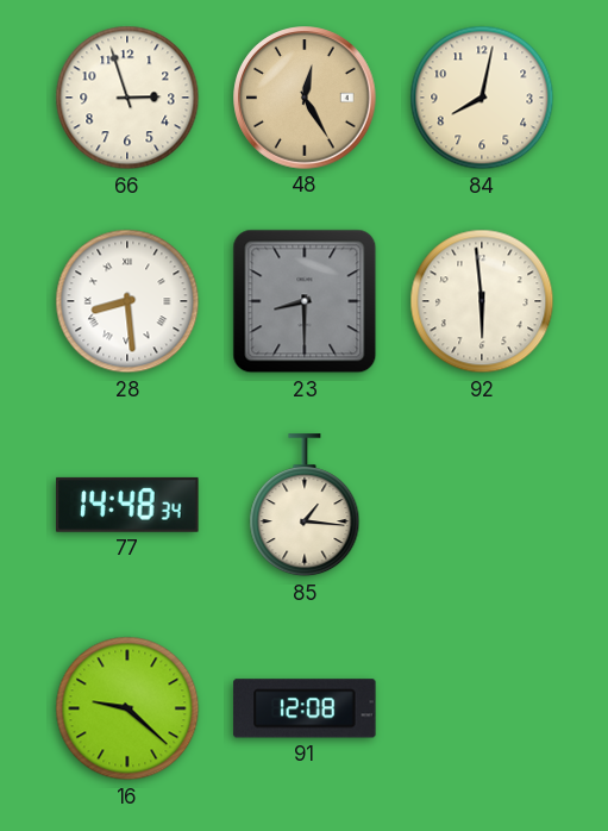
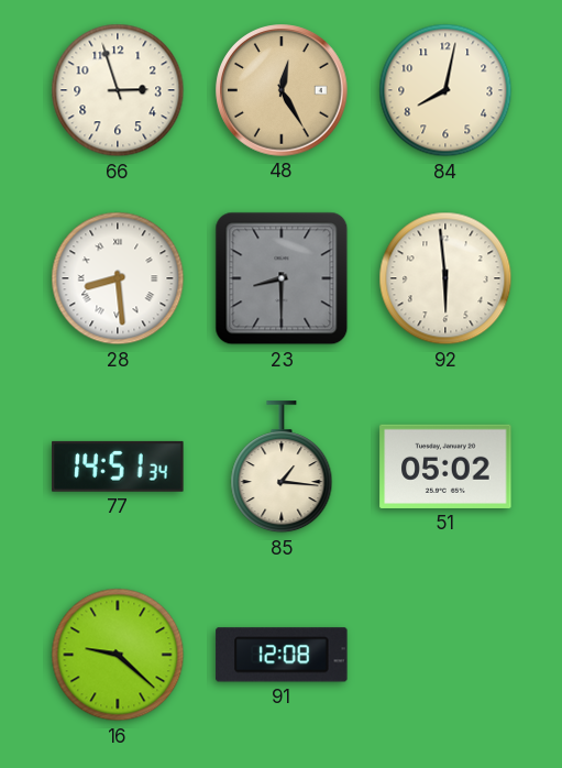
77: 14:48 -> 14:51 (118, 467)
51: none -> 05:02 (445, 467)
